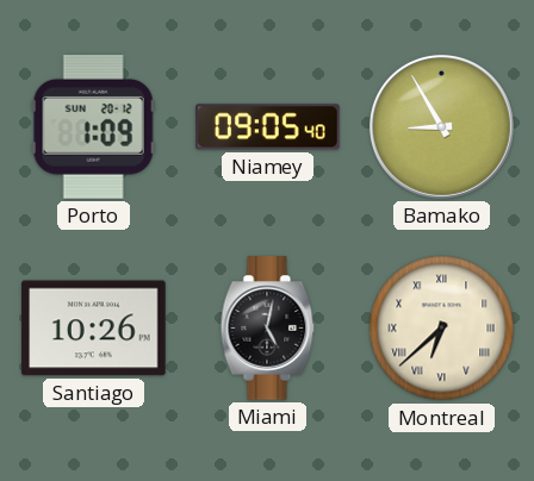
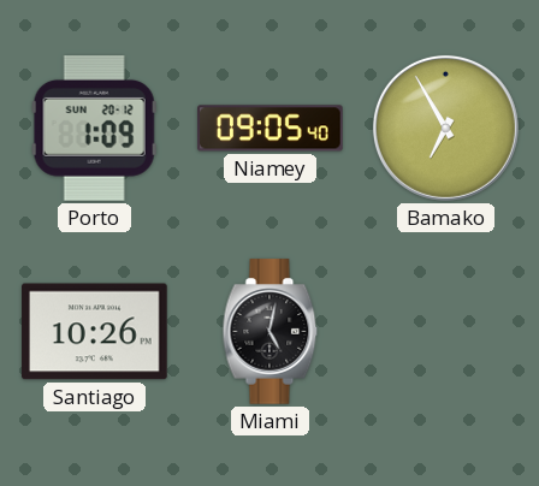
Bamako: 8:55 -> 6:55 (445, 128)
Montreal: 6:38 -> none (442, 329)
